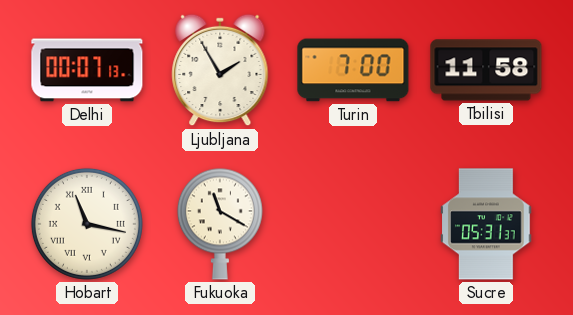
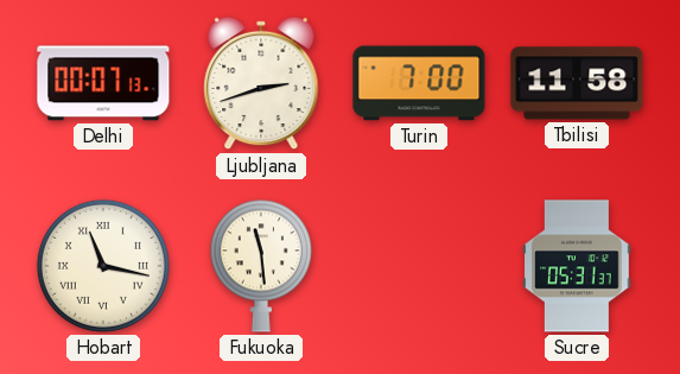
Ljubljana: 1:55 -> 2:42 (261, 83)
Fukuoka: 11:20 -> 11:29 (261, 266)
